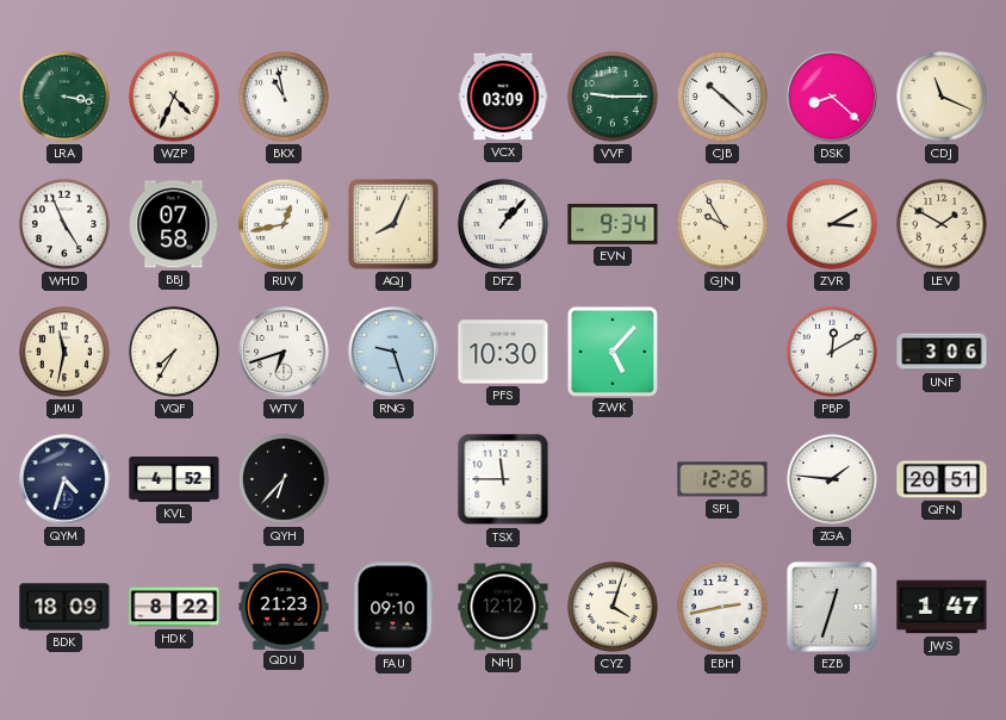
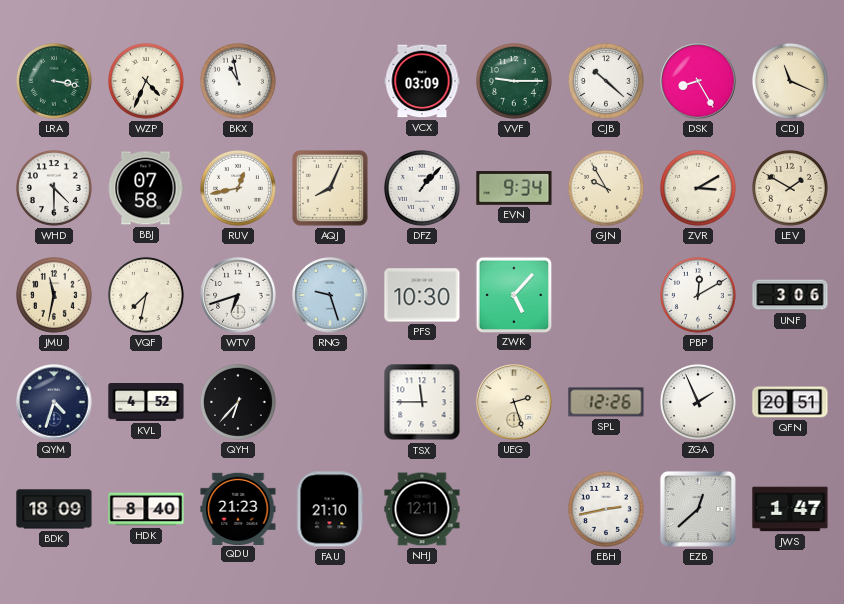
DSK: 8:22 -> 8:25 (698, 81)
WHD: 4:56 -> 4:30 (54, 188)
VQF: 7:35 -> 7:32 (146, 295)
UEG: none -> 2:27 (514, 402)
ZGA: 1:46 -> 1:56 (698, 402)
HDK: 8:22 -> 8:40 (146, 509)
FAU: 09:10 -> 21:10 (330, 509)
NHJ: 12:12 -> 12:11 (422, 509)
CYZ: 4:03 -> none (613, 607)
EZB: 12:33 -> 12:38 (698, 509)
